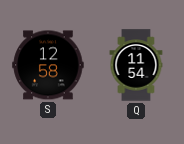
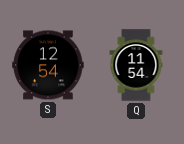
S: 12:58 -> 12:54 (48, 65)
